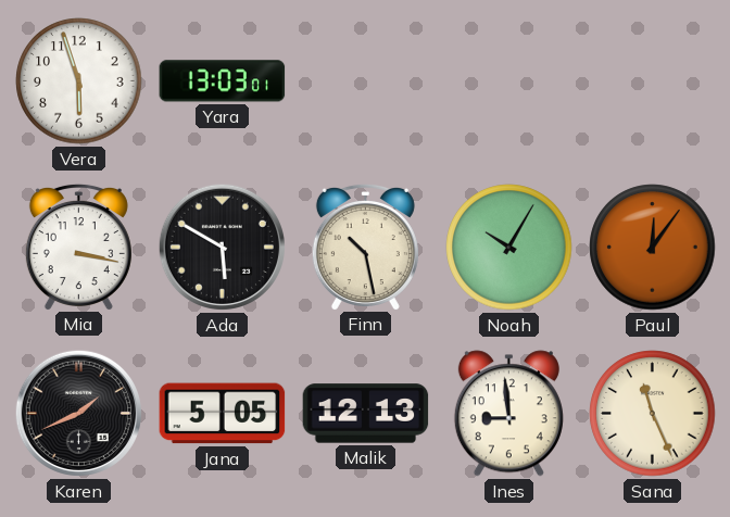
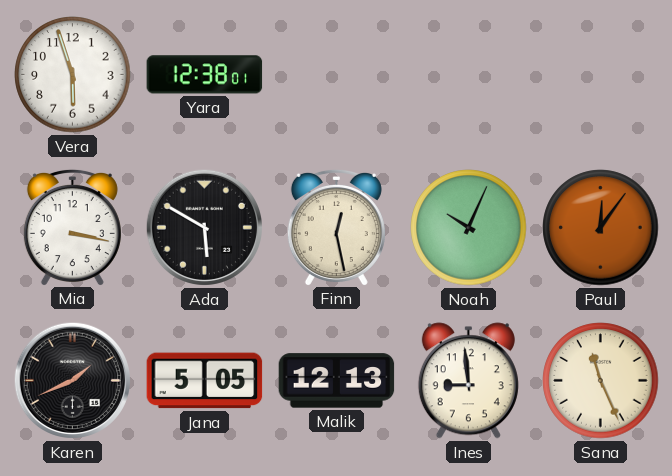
Yara: 13:03 -> 12:38 (205, 75)
Finn: 10:28 -> 12:28 (336, 227)
Noah: 10:05 -> 10:04 (469, 228)
